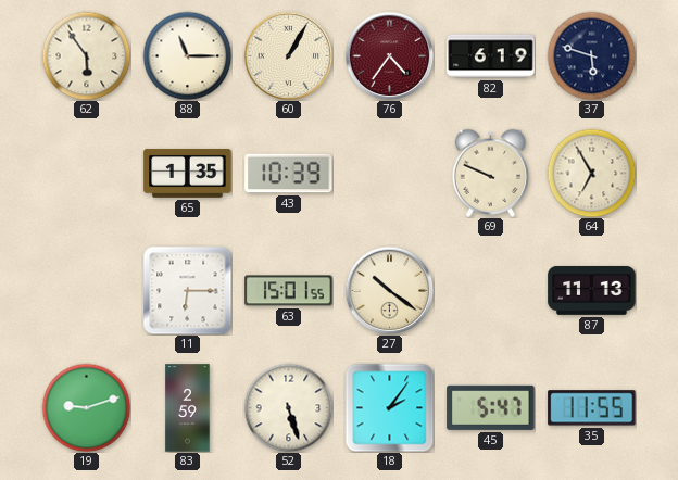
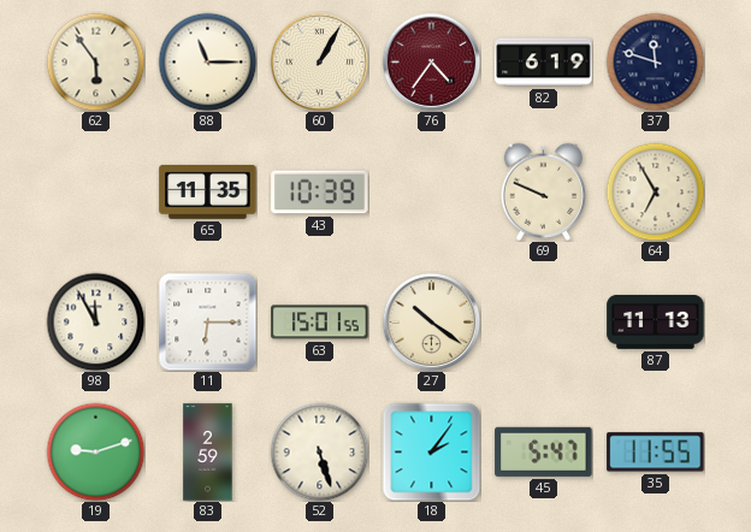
37: 5:48 -> 11:48 (655, 61)
65: 1:35 -> 11:35 (208, 191)
98: none -> 11:55 (95, 321)
